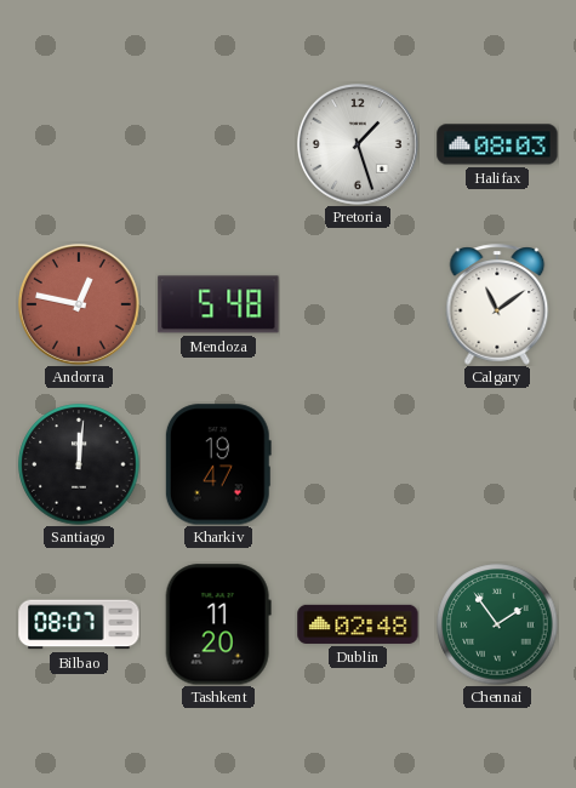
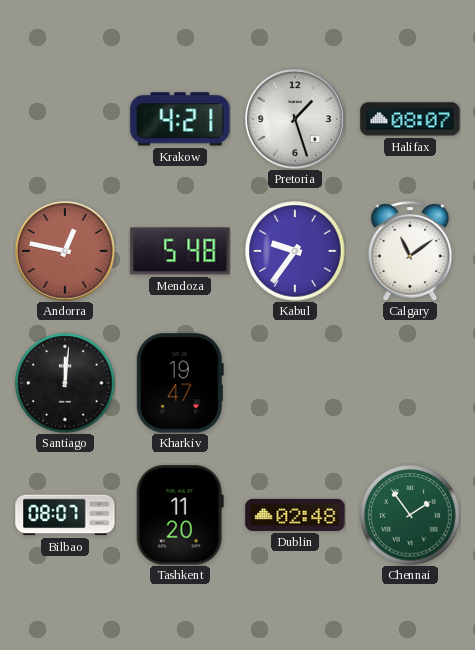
Krakow: none -> 4:21 (180, 119)
Halifax: 08:03 -> 08:07 (410, 119)
Kabul: none -> 9:36 (295, 251)
